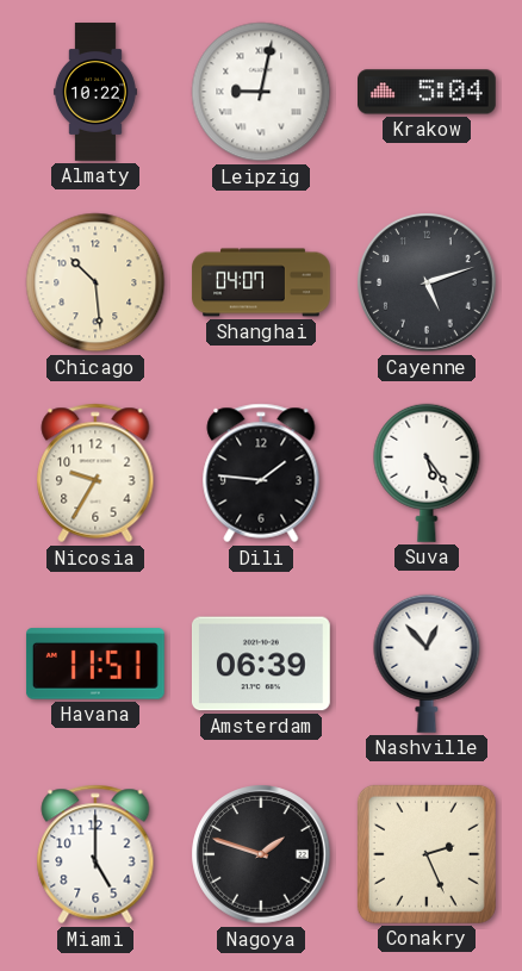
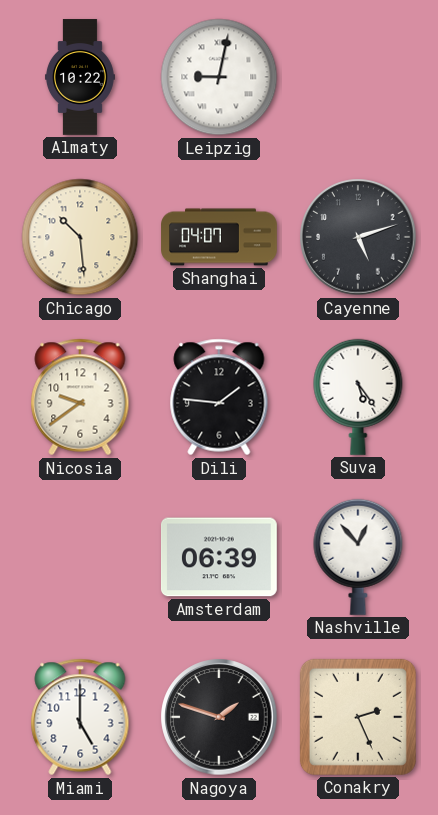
Krakow: 5:04 -> none (428, 92)
Nicosia: 9:35 -> 9:39 (80, 397)
Havana: 11:51 -> none (95, 664)
